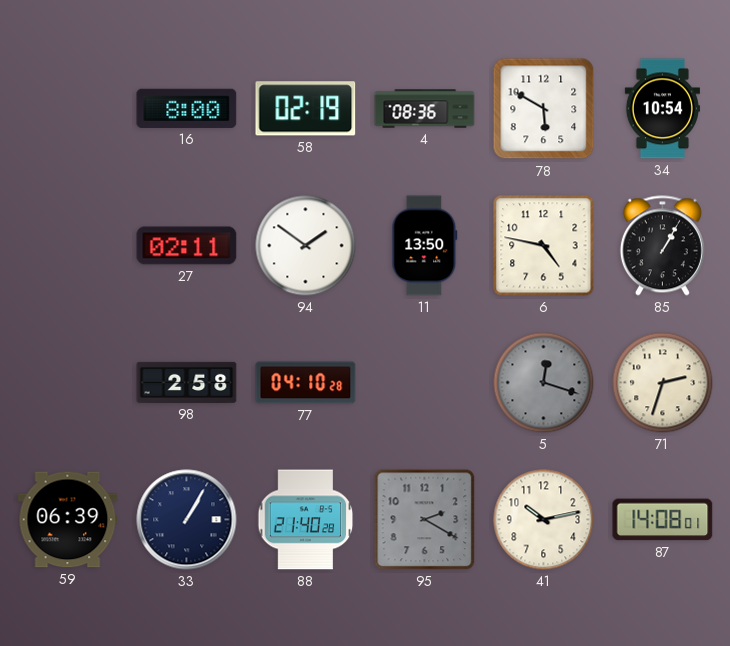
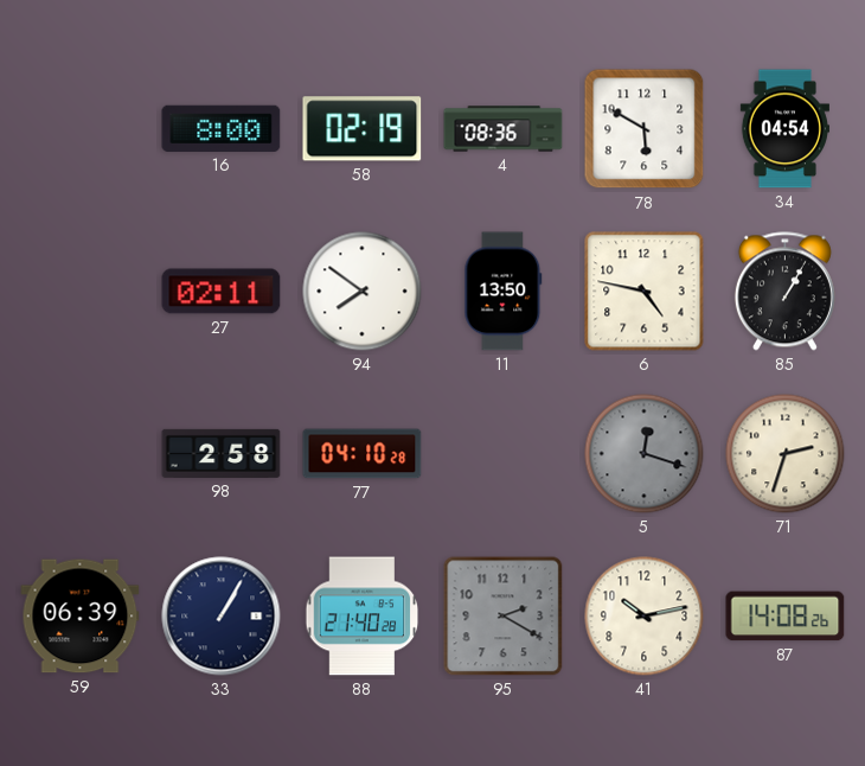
34: 10:54 -> 04:54 (784, 129)
94: 1:51 -> 7:51 (363, 292)
87: 14:08:01 -> 14:08:26 (786, 617)
